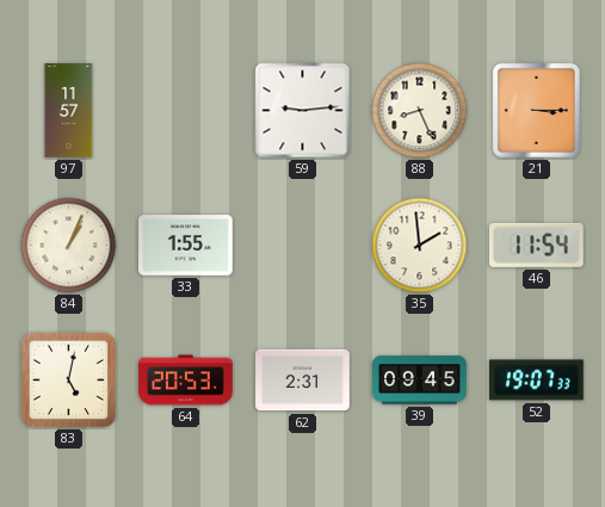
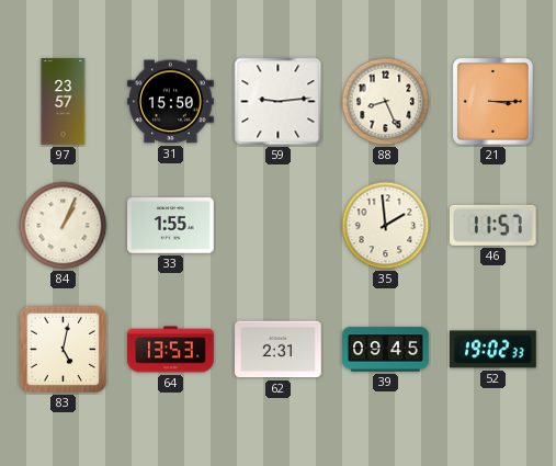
97: 11:57 -> 23:57 (64, 102)
31: none -> 15:50 (171, 102)
46: 11:54 -> 11:57 (493, 225)
64: 20:53 -> 13:53 (171, 350)
52: 19:07 -> 19:02 (493, 350)
